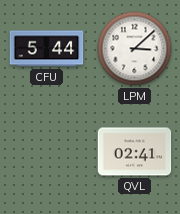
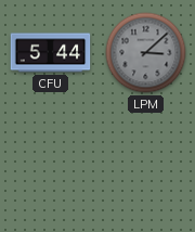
LPM dial: white -> grey (146, 53)
QVL: 02:41 -> none (135, 152)
